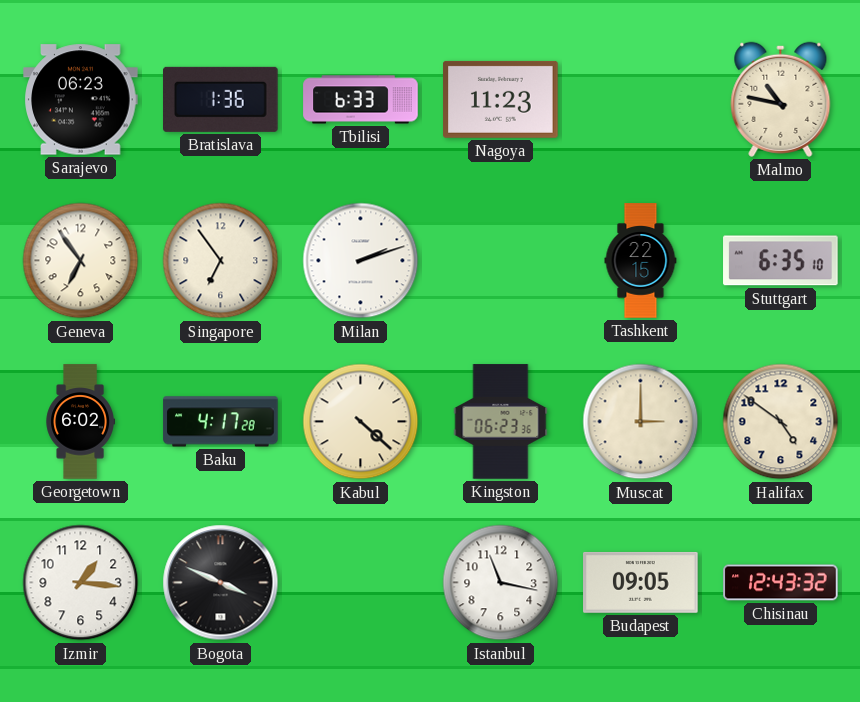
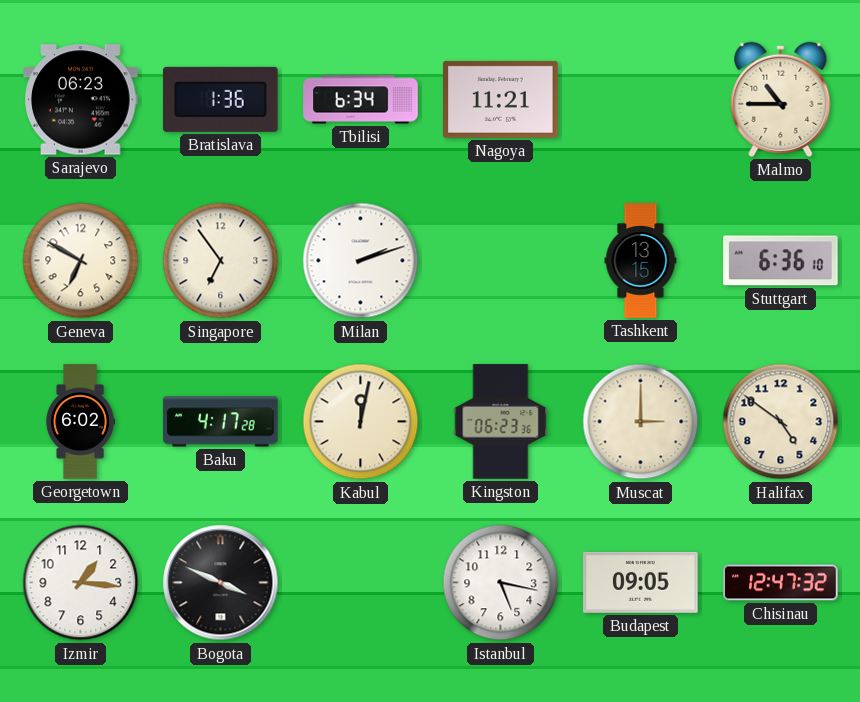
Tbilisi: 6:33 -> 6:34 (361, 100)
Nagoya: 11:23 -> 11:21 (501, 99)
Malmo: 10:47 -> 10:45 (781, 99)
Geneva: 6:54 -> 6:50 (81, 261)
Tashkent: 22:15 -> 13:15 (641, 261)
Stuttgart: 6:35 -> 6:36 (781, 261)
Kabul: 4:22 -> 12:02 (361, 422)
Istanbul: 11:17 -> 5:17 (501, 583)
Chisinau: 12:43 -> 12:47 (781, 583)
